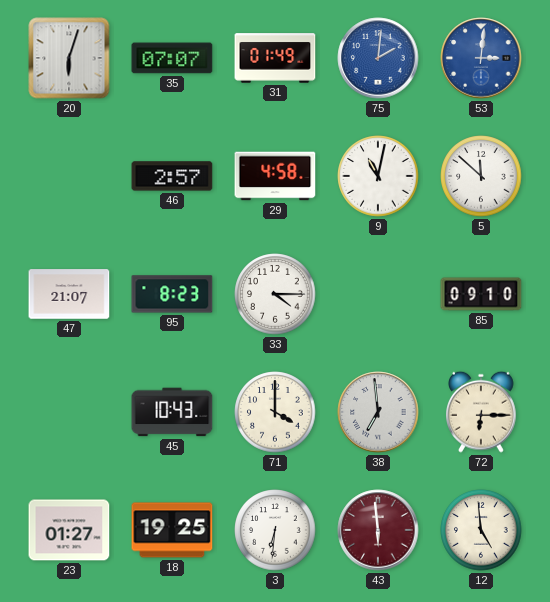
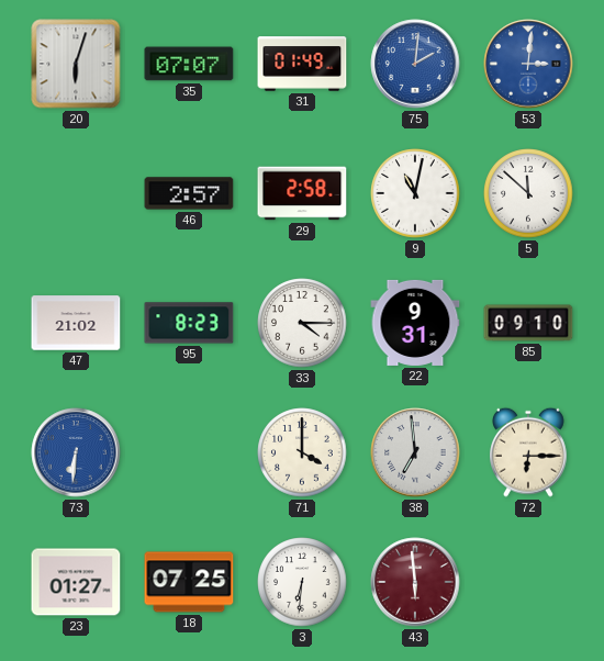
29: 4:58 -> 2:58 (302, 193)
47: 21:07 -> 21:02 (76, 323)
22: none -> 9:31 (415, 323)
73: none -> 6:31 (76, 452)
45: 10:43 -> none (172, 412)
18: 19:25 -> 07:25 (189, 582)
12: 4:59 -> none (481, 530)
